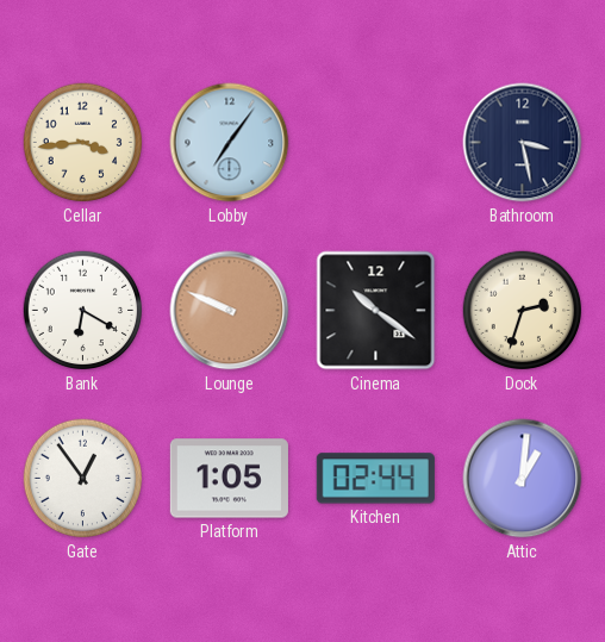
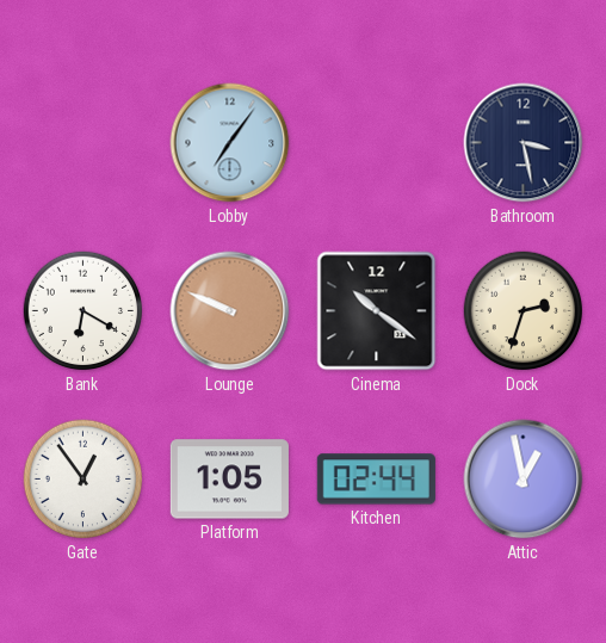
Cellar: 3:44 -> none (83, 143)
Attic: 1:01 -> 12:58 (524, 480)
